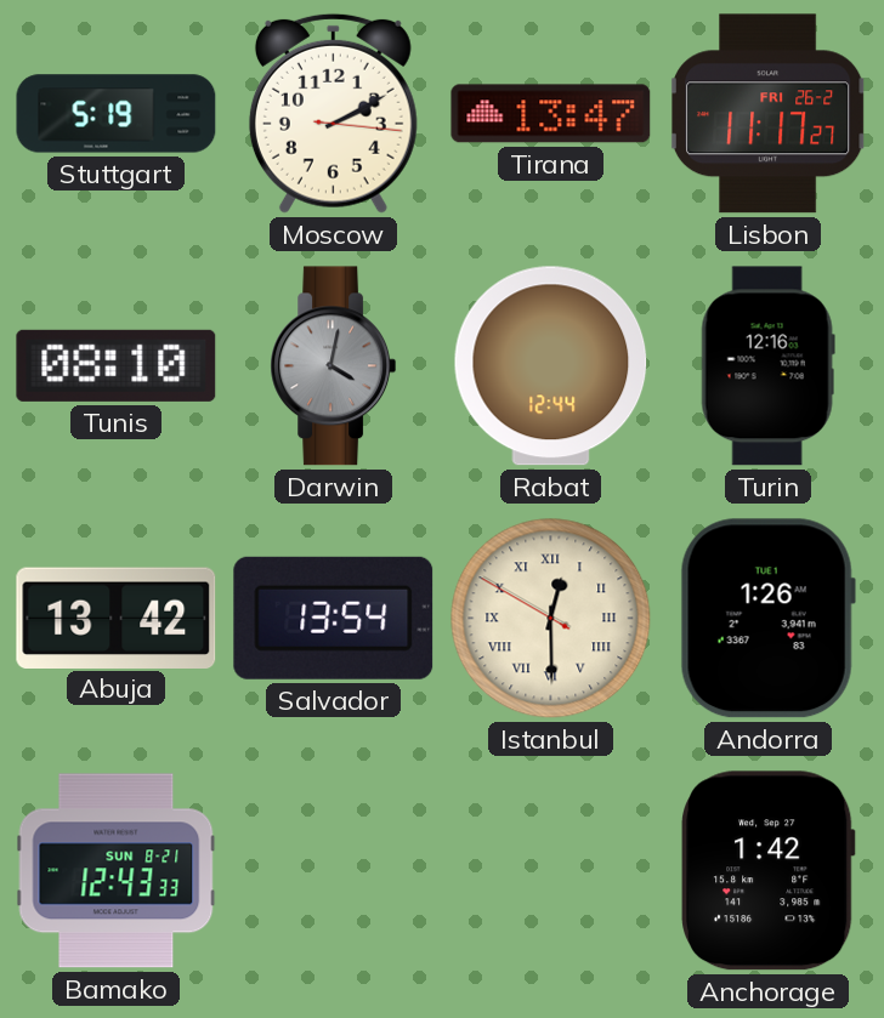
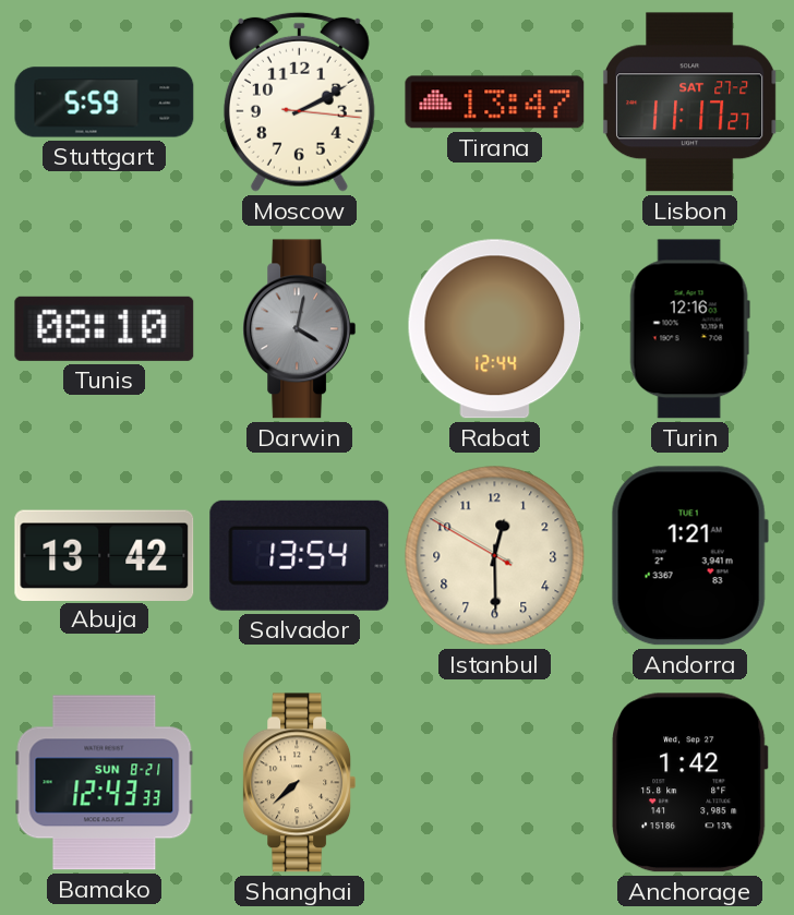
Stuttgart: 5:19 -> 5:59 (105, 103)
Lisbon date: FRI 26-2 -> SAT 27-2 (690, 103)
Istanbul numerals: Roman -> Arabic (495, 556)
Andorra: 1:26 -> 1:21 (689, 556)
Shanghai: none -> 7:38 (300, 783)
